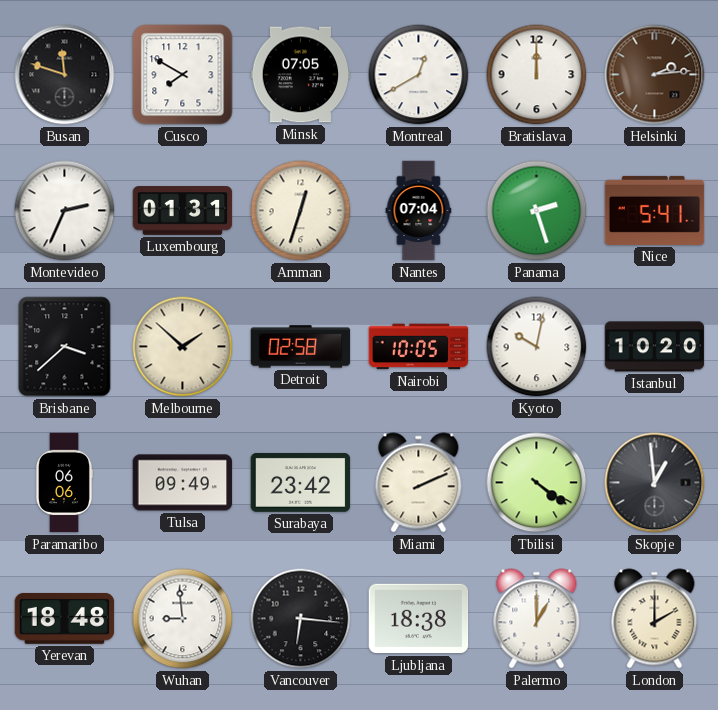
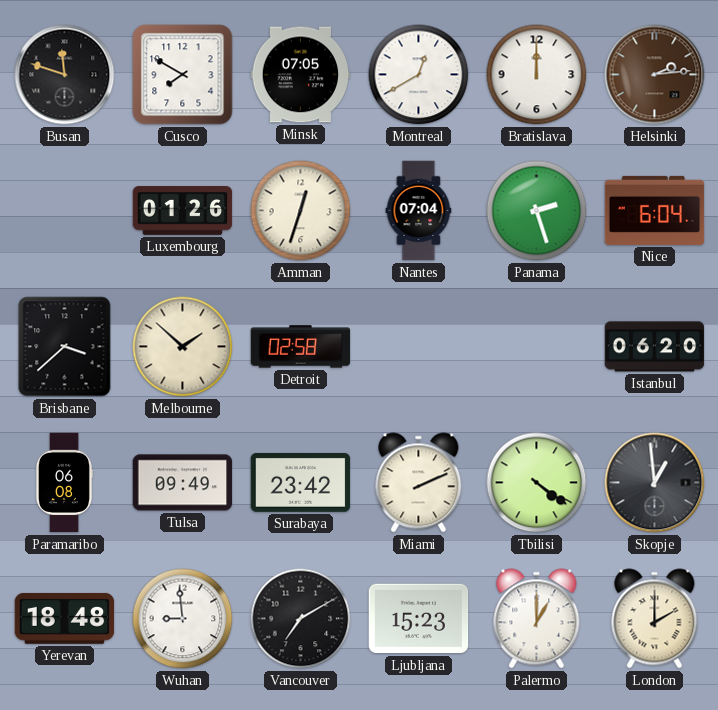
Montevideo: 2:34 -> none (65, 211)
Luxembourg: 01:31 -> 01:26 (183, 211)
Nice: 5:41 -> 6:04 (655, 210)
Nairobi: 10:05 -> none (419, 347)
Kyoto: 10:02 -> none (537, 347)
Istanbul: 10:20 -> 06:20 (655, 347)
Paramaribo: 06:06 -> 06:08 (64, 483)
Vancouver: 6:16 -> 7:10 (301, 619)
Ljubljana: 18:38 -> 15:23 (419, 619)
